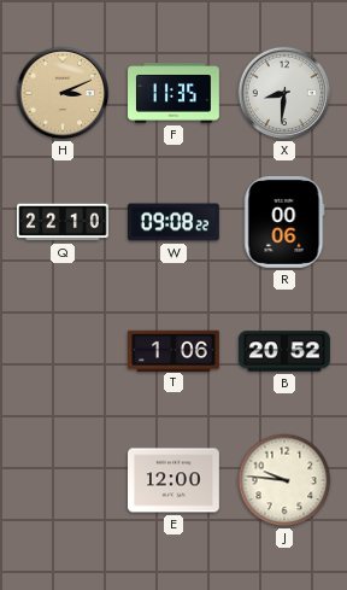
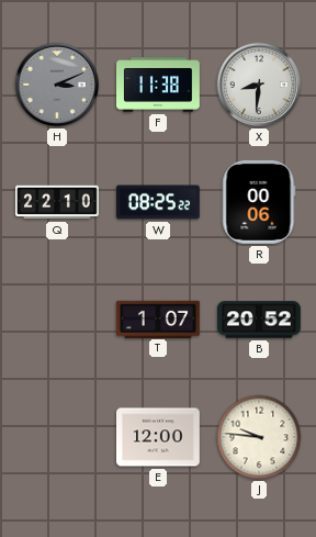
H dial: champagne -> grey (57, 85)
F: 11:35 -> 11:38 (159, 85)
W: 09:08 -> 08:25 (159, 202)
T: 1:06 -> 1:07 (159, 318)
